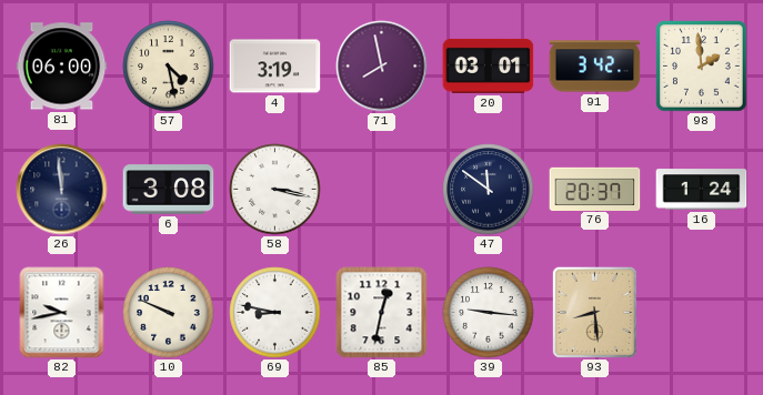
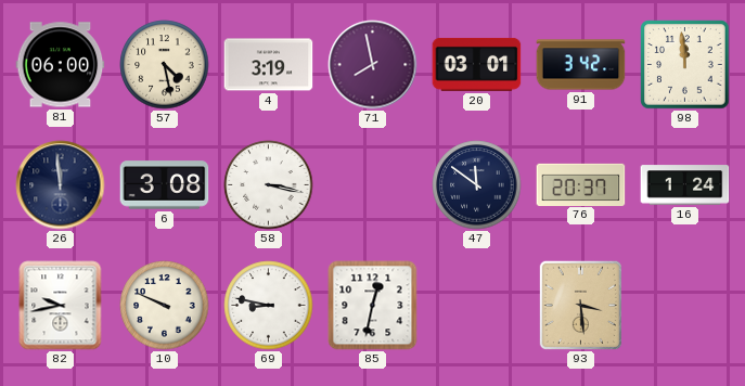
98: 1:59 -> 11:59 (685, 65)
39: 9:16 -> none (489, 313)
93: 8:29 -> 3:29 (580, 305)
